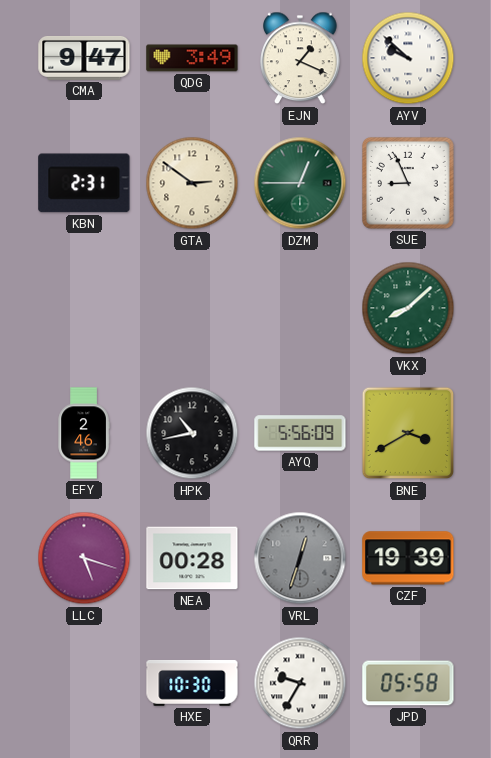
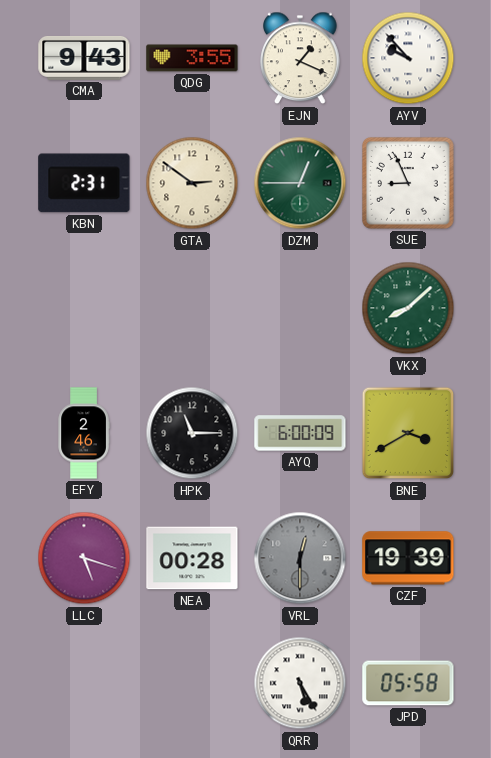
CMA: 9:47 -> 9:43 (84, 58)
QDG: 3:49 -> 3:55 (192, 58)
AYV: 9:52 -> 9:53 (408, 58)
HPK: 10:43 -> 11:15 (192, 433)
AYQ: 5:56 -> 6:00 (300, 433)
VRL: 12:33 -> 12:30 (300, 558)
HXE: 10:30 -> none (192, 683)
QRR: 9:35 -> 5:25 (300, 683)
